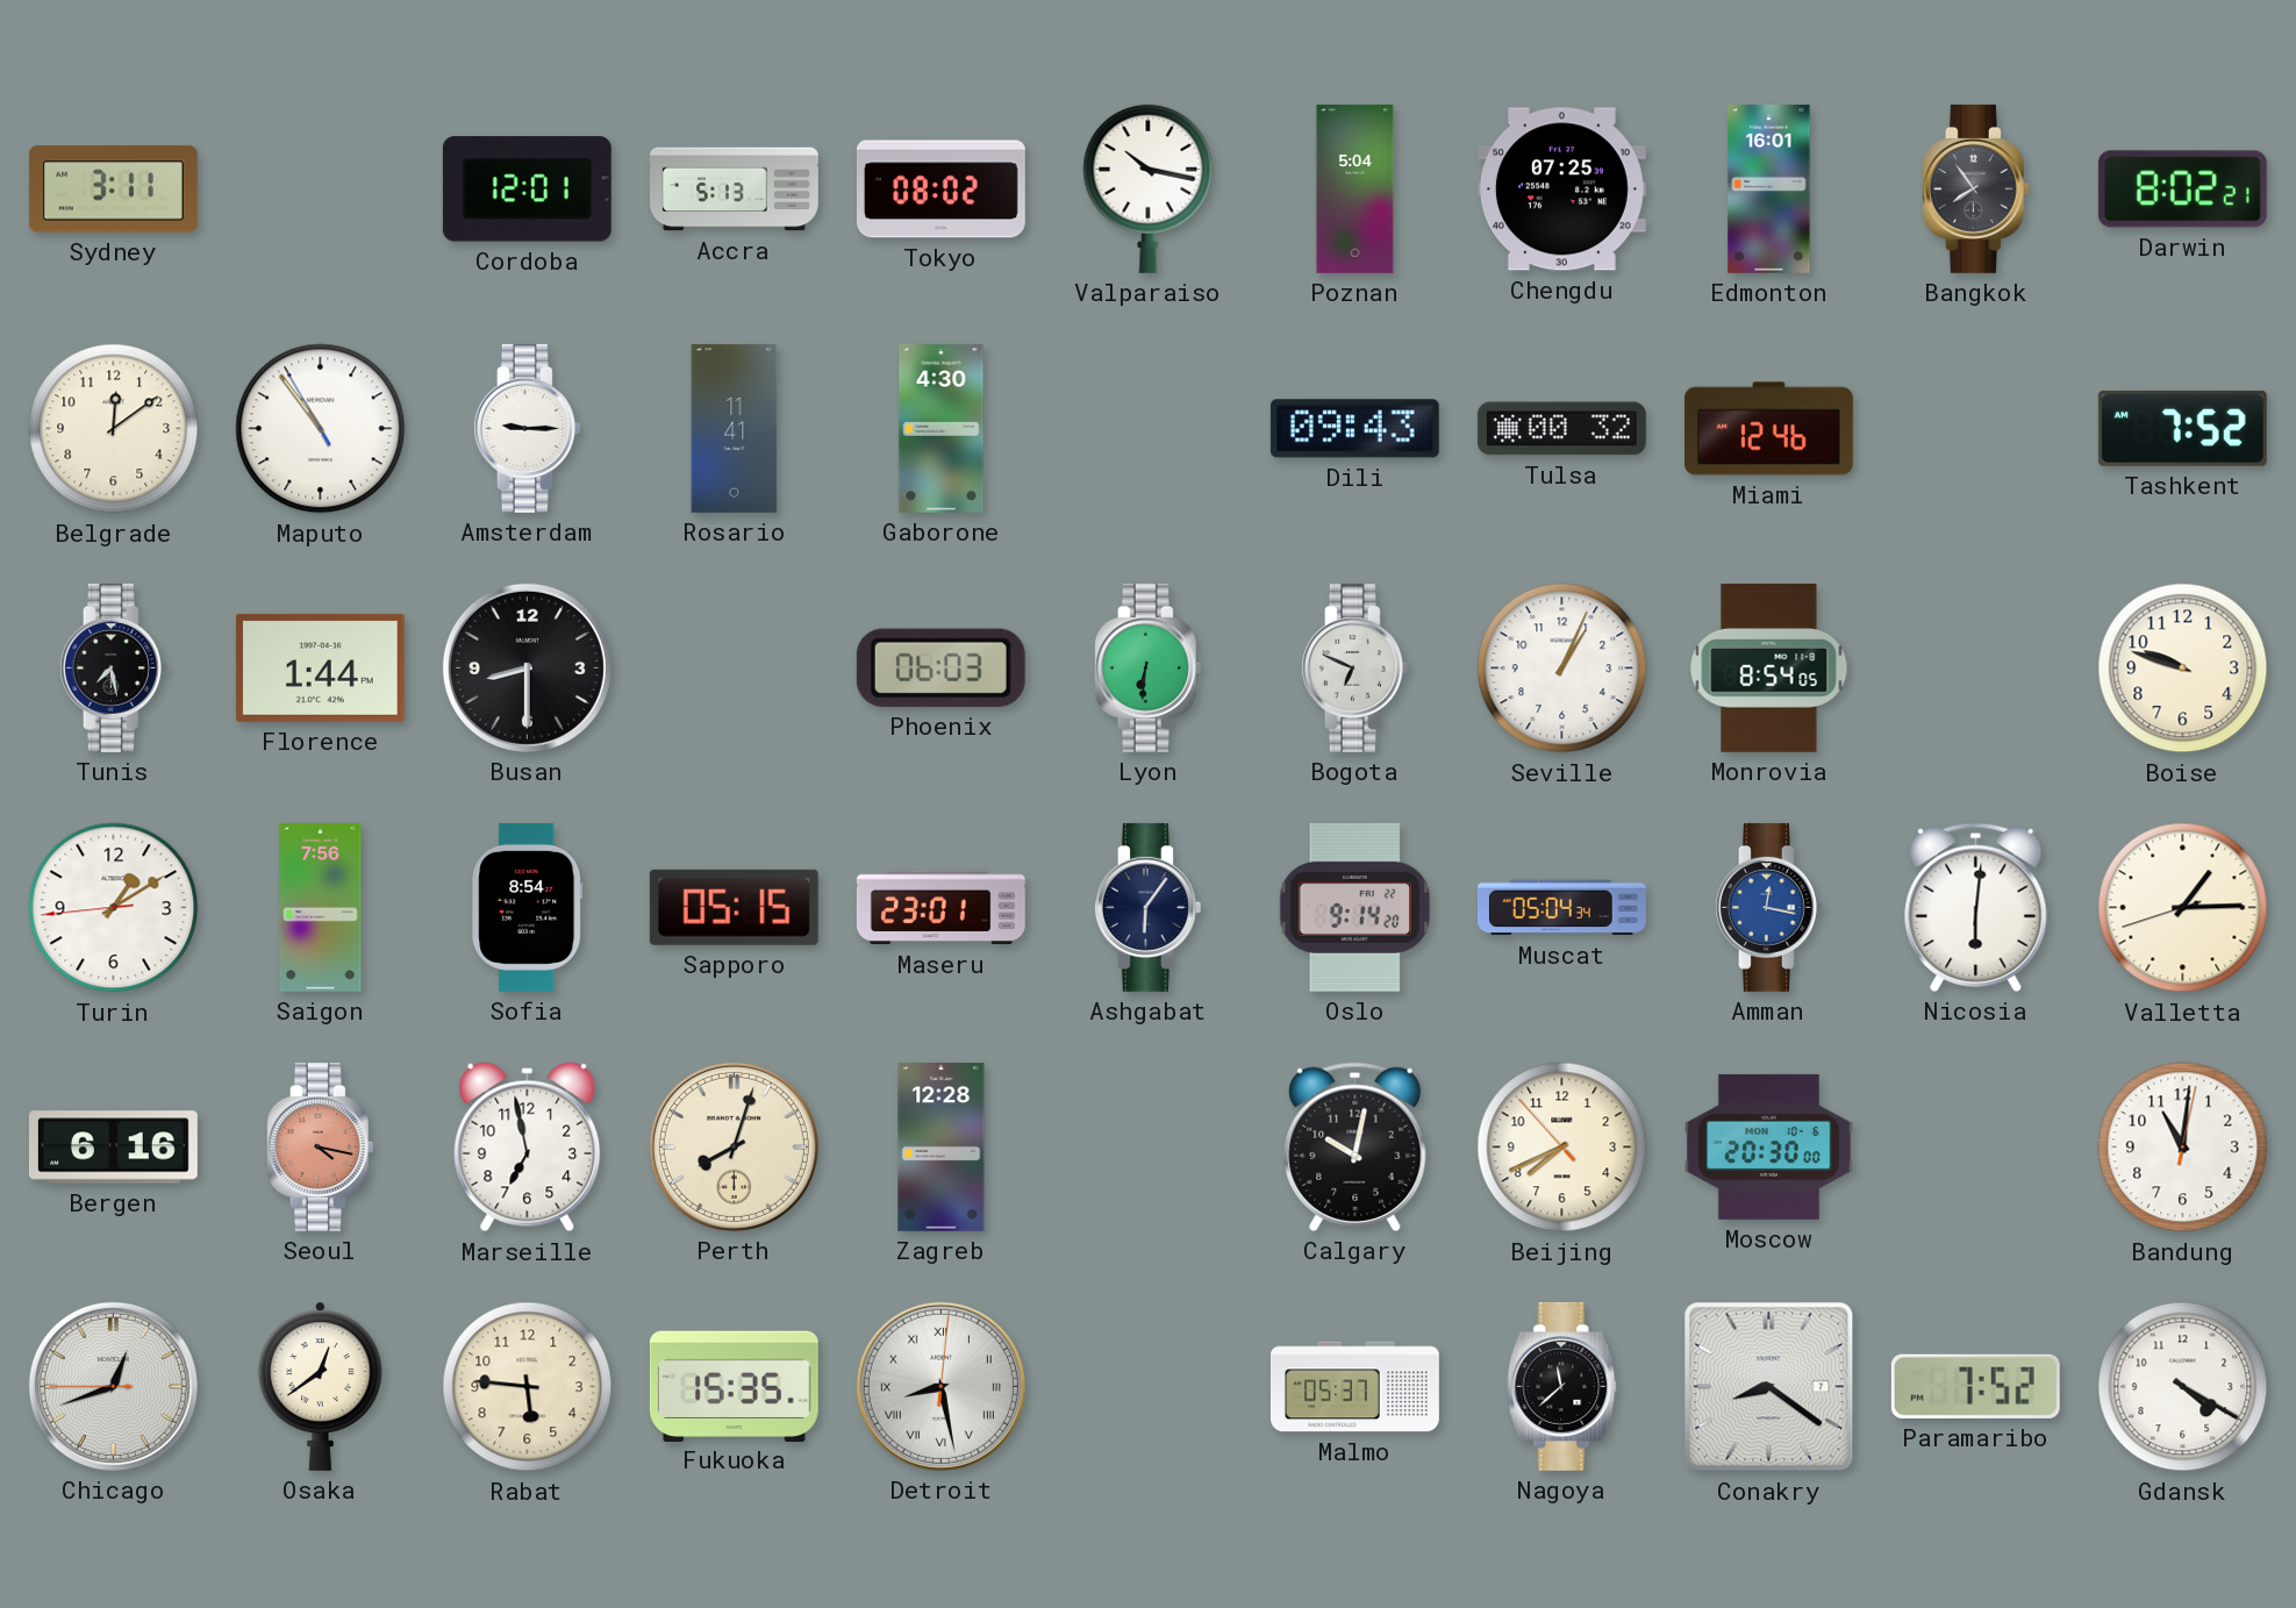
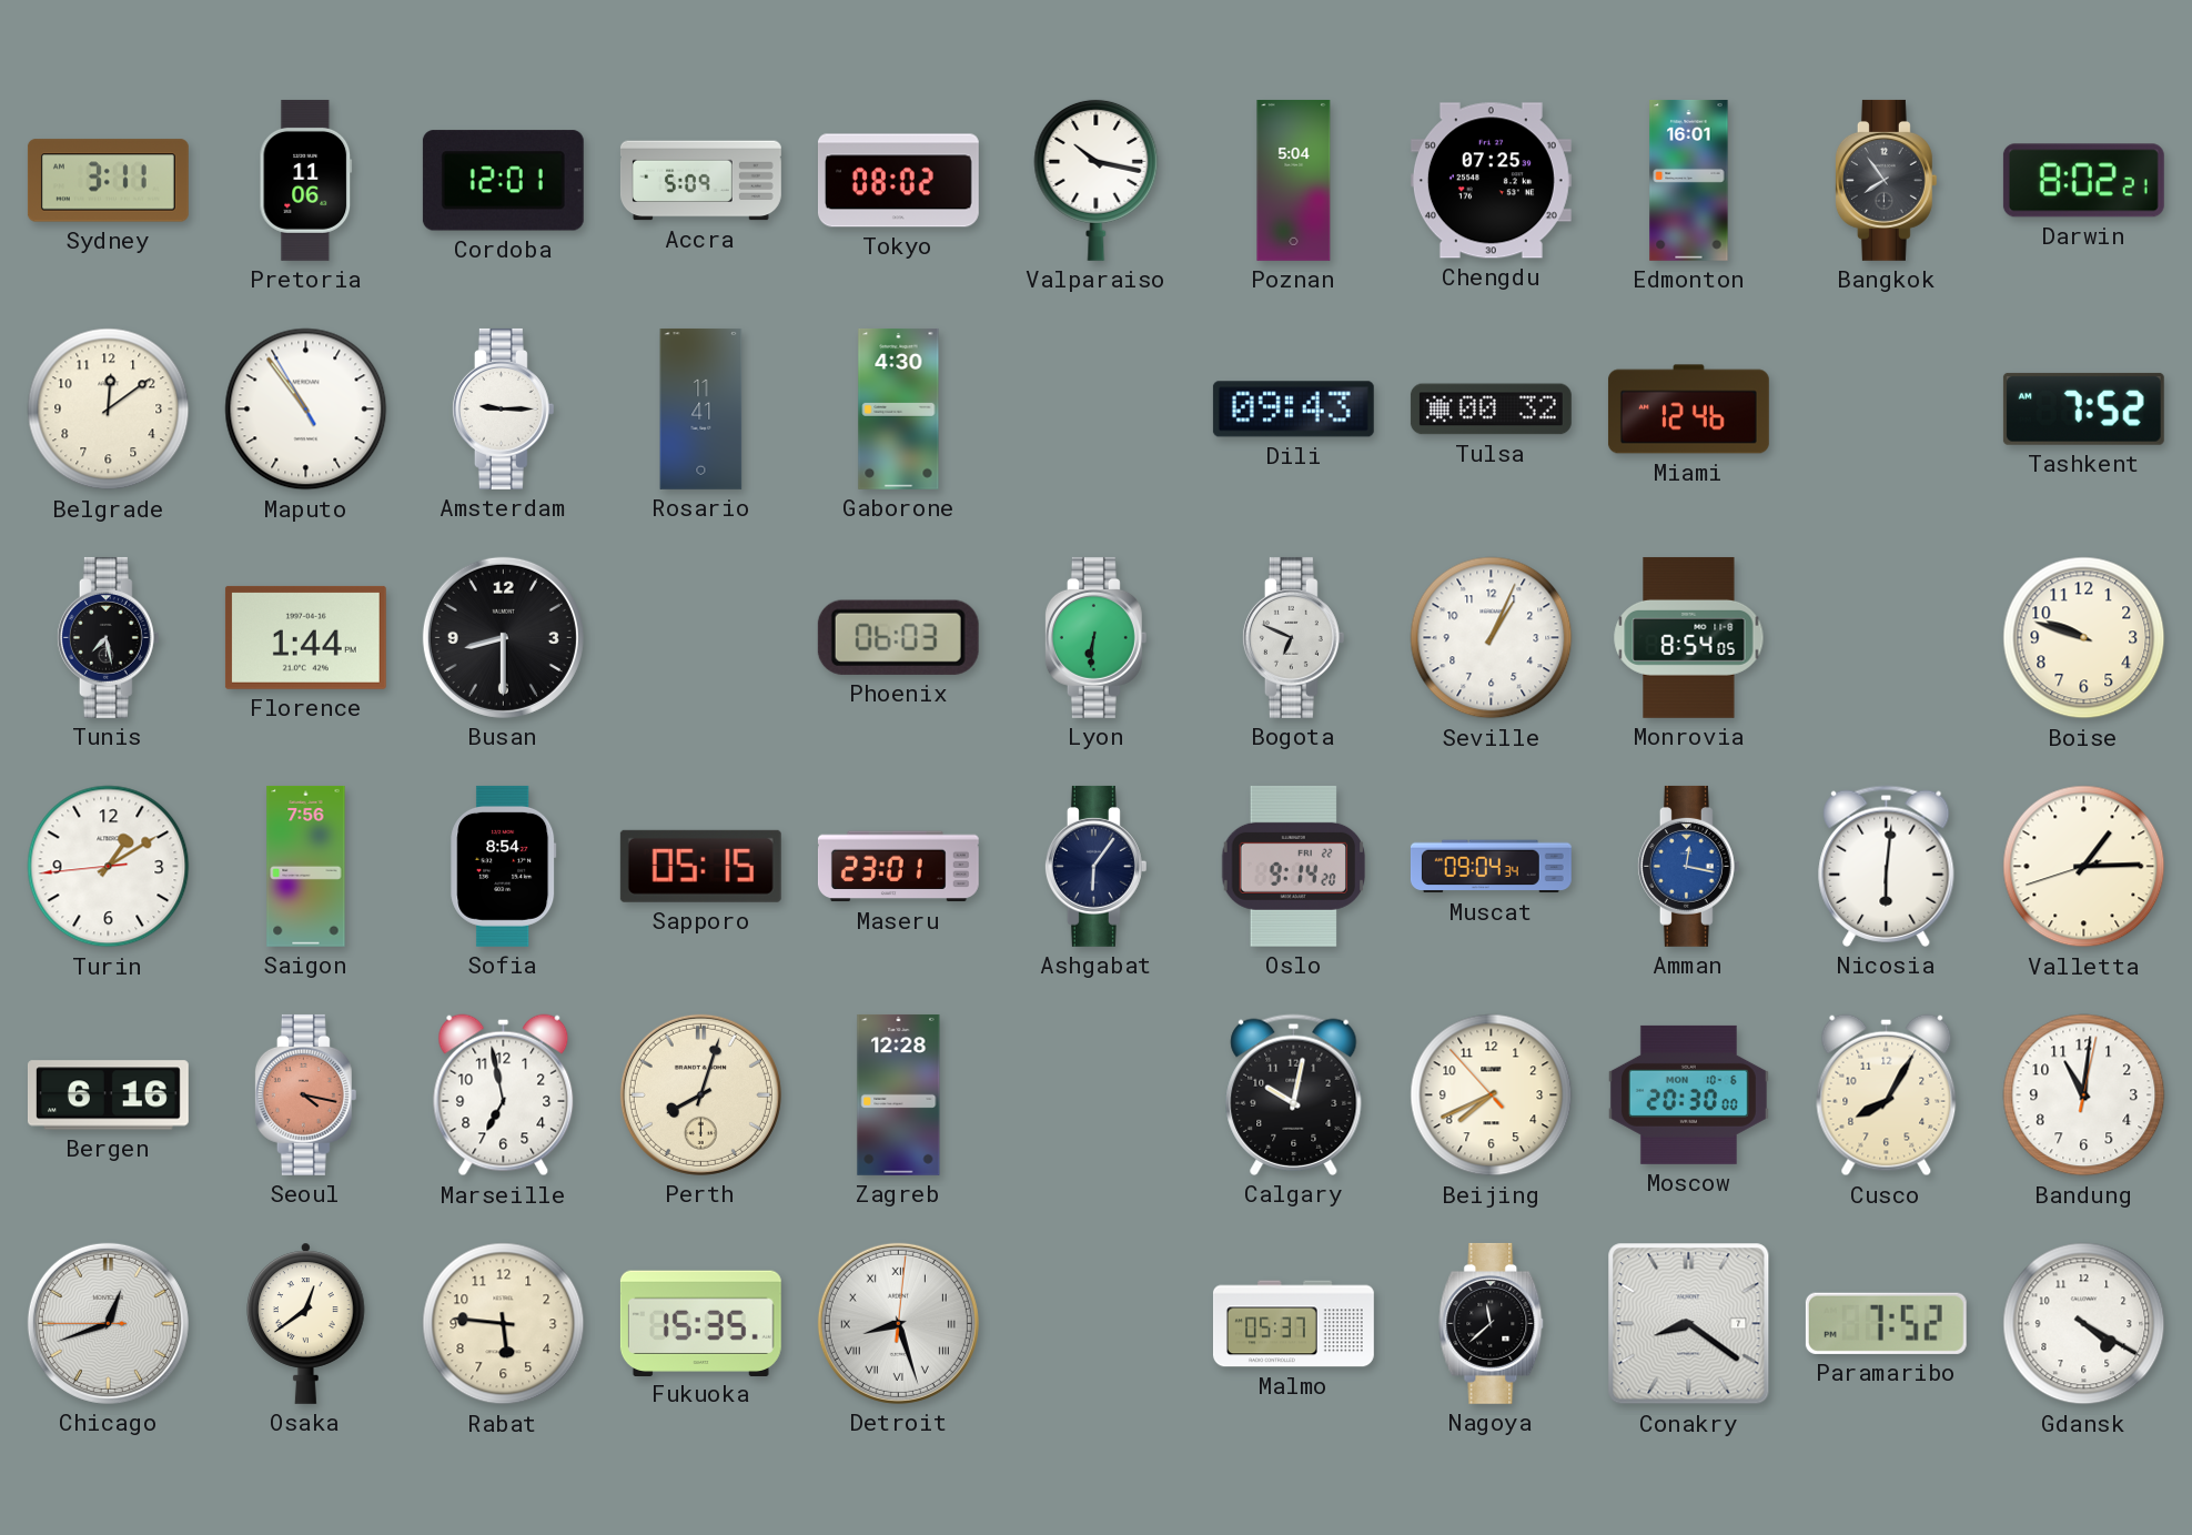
Pretoria: none -> 11:06 (306, 180)
Accra: 5:13 -> 5:09 (700, 181)
Muscat: 05:04 -> 09:04 (1491, 867)
Cusco: none -> 8:05 (1887, 1095)
Detroit: 8:28 -> 8:27 (898, 1323)
